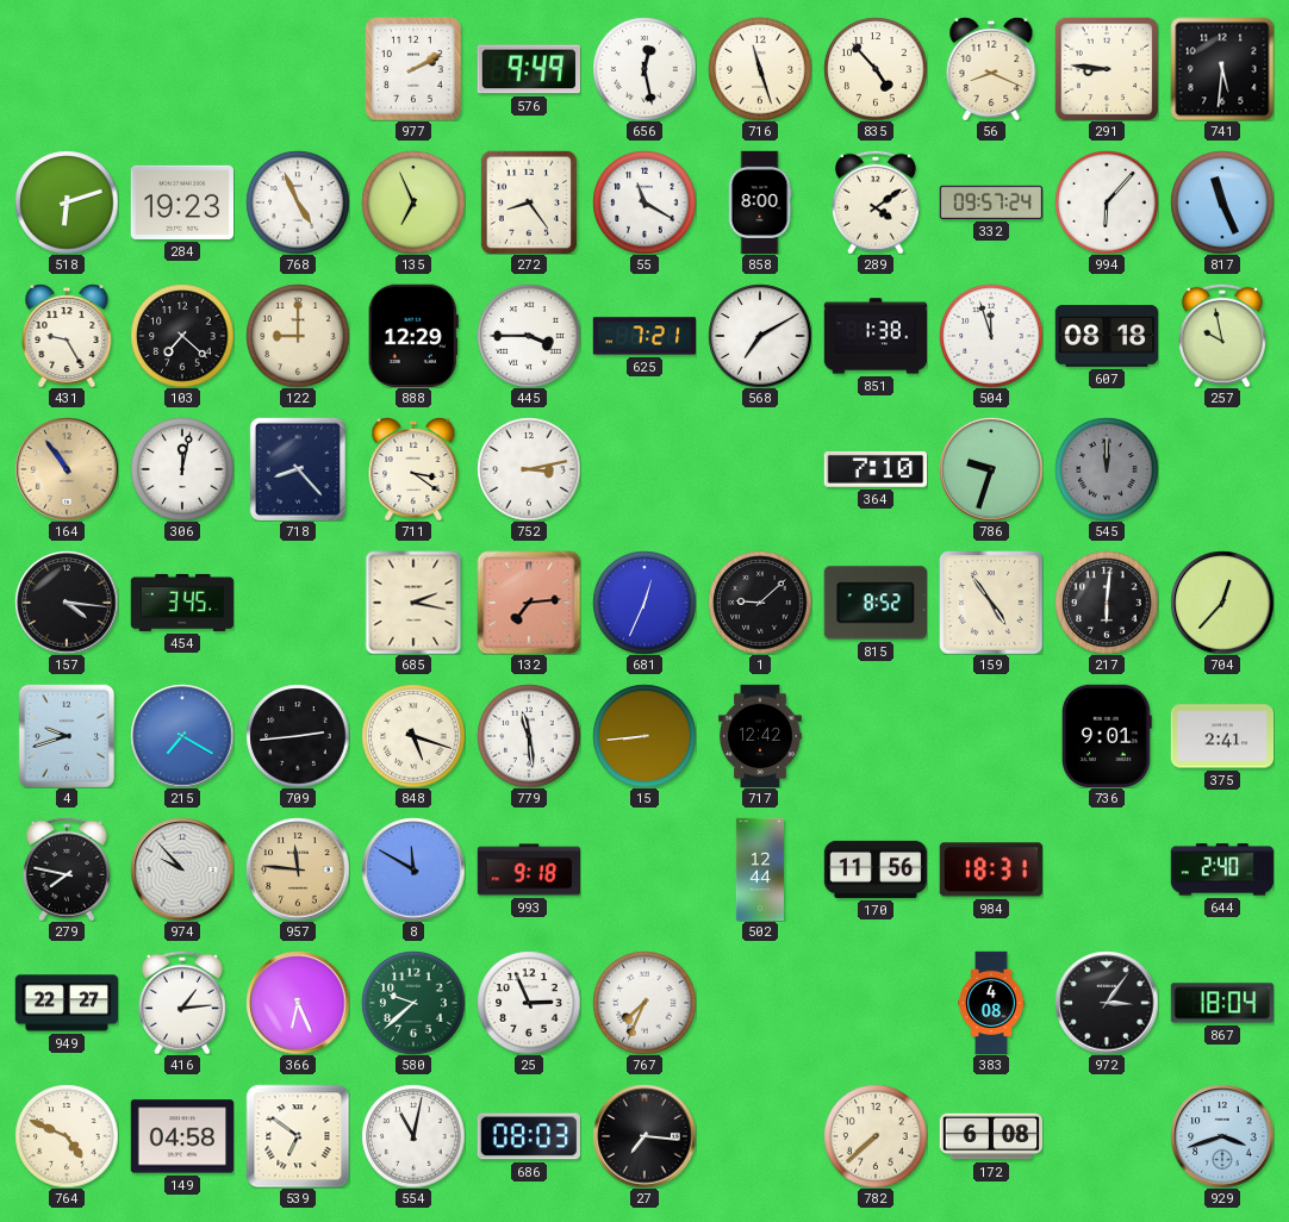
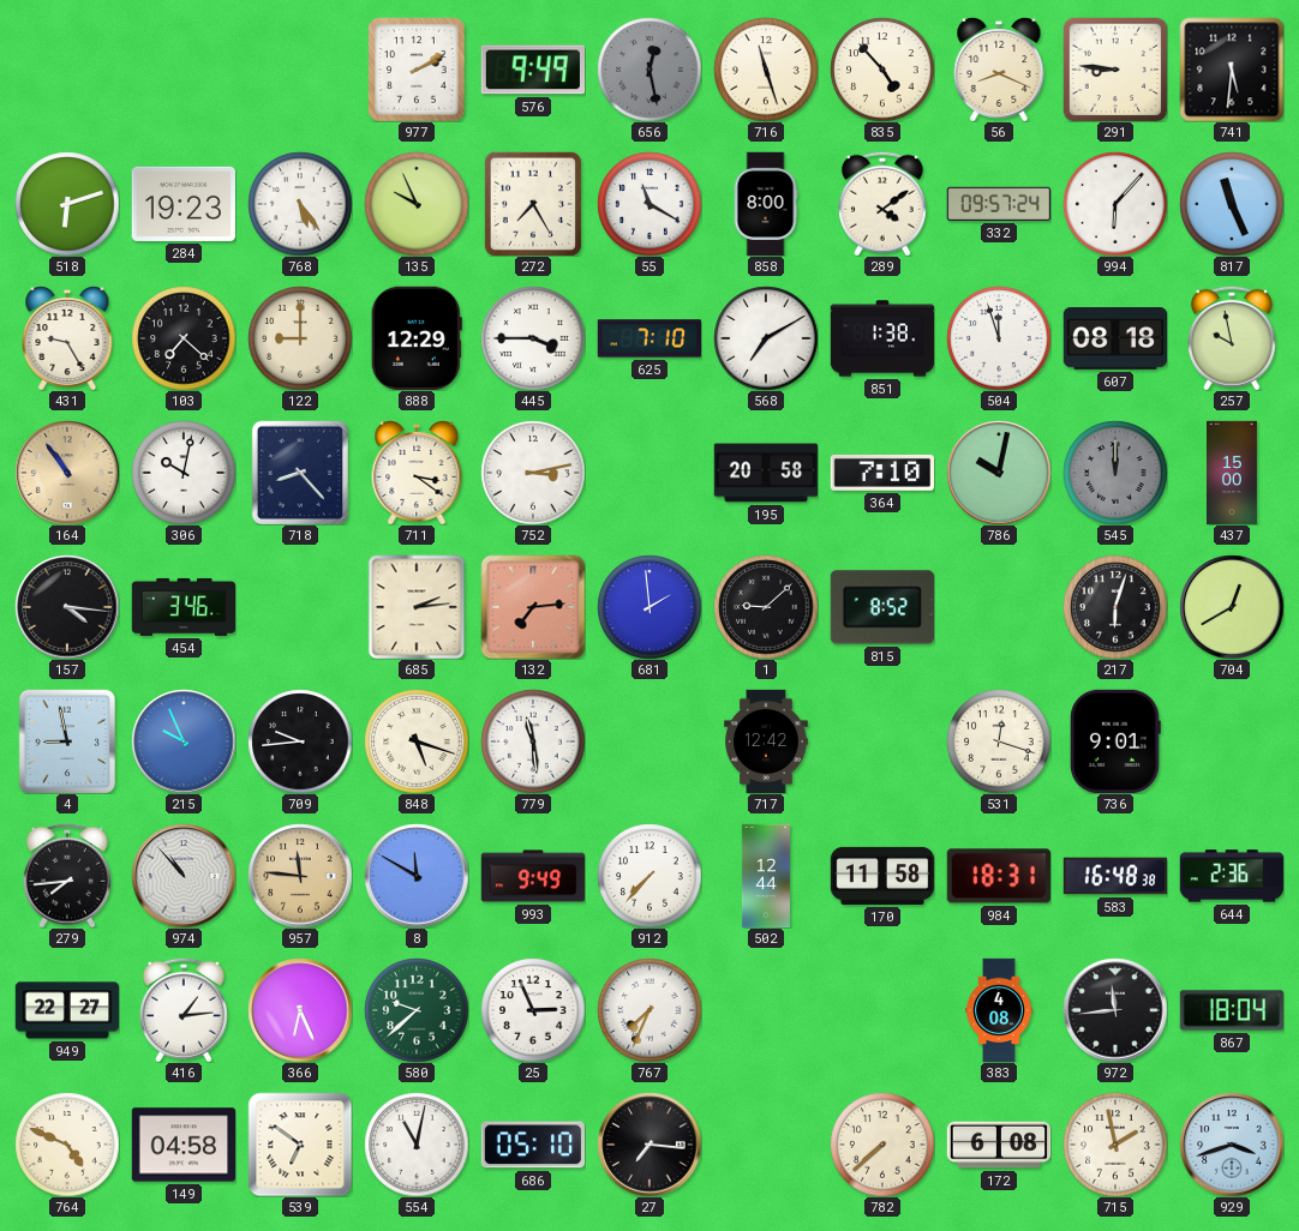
656 dial: white -> grey (649, 70)
768: 4:56 -> 5:24 (300, 204)
135: 6:56 -> 9:56 (417, 204)
272: 8:24 -> 7:25 (533, 204)
625: 7:21 -> 7:10 (649, 338)
306: 12:02 -> 10:02 (184, 473)
195: none -> 20:58 (766, 473)
786: 9:33 -> 10:02 (999, 473)
437: none -> 15:00 (1233, 473)
454: 3:45 -> 3:46 (184, 607)
685: 2:17 -> 2:14 (417, 607)
681: 12:34 -> 1:59 (649, 607)
159: 4:54 -> none (991, 603)
217: 6:01 -> 6:03 (1115, 607)
704: 12:37 -> 12:40 (1232, 607)
4: 9:42 -> 8:58 (67, 741)
215: 7:20 -> 9:56 (184, 741)
709: 2:44 -> 9:44 (300, 741)
15: 8:44 -> none (644, 736)
531: none -> 12:18 (999, 741)
375: 2:41 -> none (1222, 736)
279: 7:47 -> 7:44 (67, 876)
974: 9:53 -> 10:53 (184, 876)
993: 9:18 -> 9:49 (533, 876)
912: none -> 7:37 (649, 876)
170: 11:56 -> 11:58 (882, 876)
583: none -> 16:48 (1115, 876)
644: 2:40 -> 2:36 (1232, 876)
972: 3:06 -> 11:44 (1115, 1010)
686: 08:03 -> 05:10 (532, 1145)
715: none -> 1:58 (1115, 1145)
